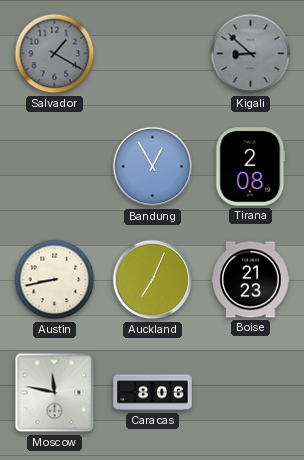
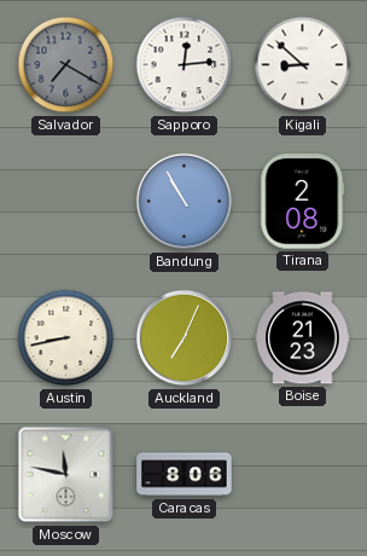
Salvador: 1:20 -> 7:20 (66, 65)
Sapporo: none -> 12:14 (185, 65)
Kigali dial: grey -> white (303, 65)
Bandung: 12:55 -> 10:55 (185, 202)
